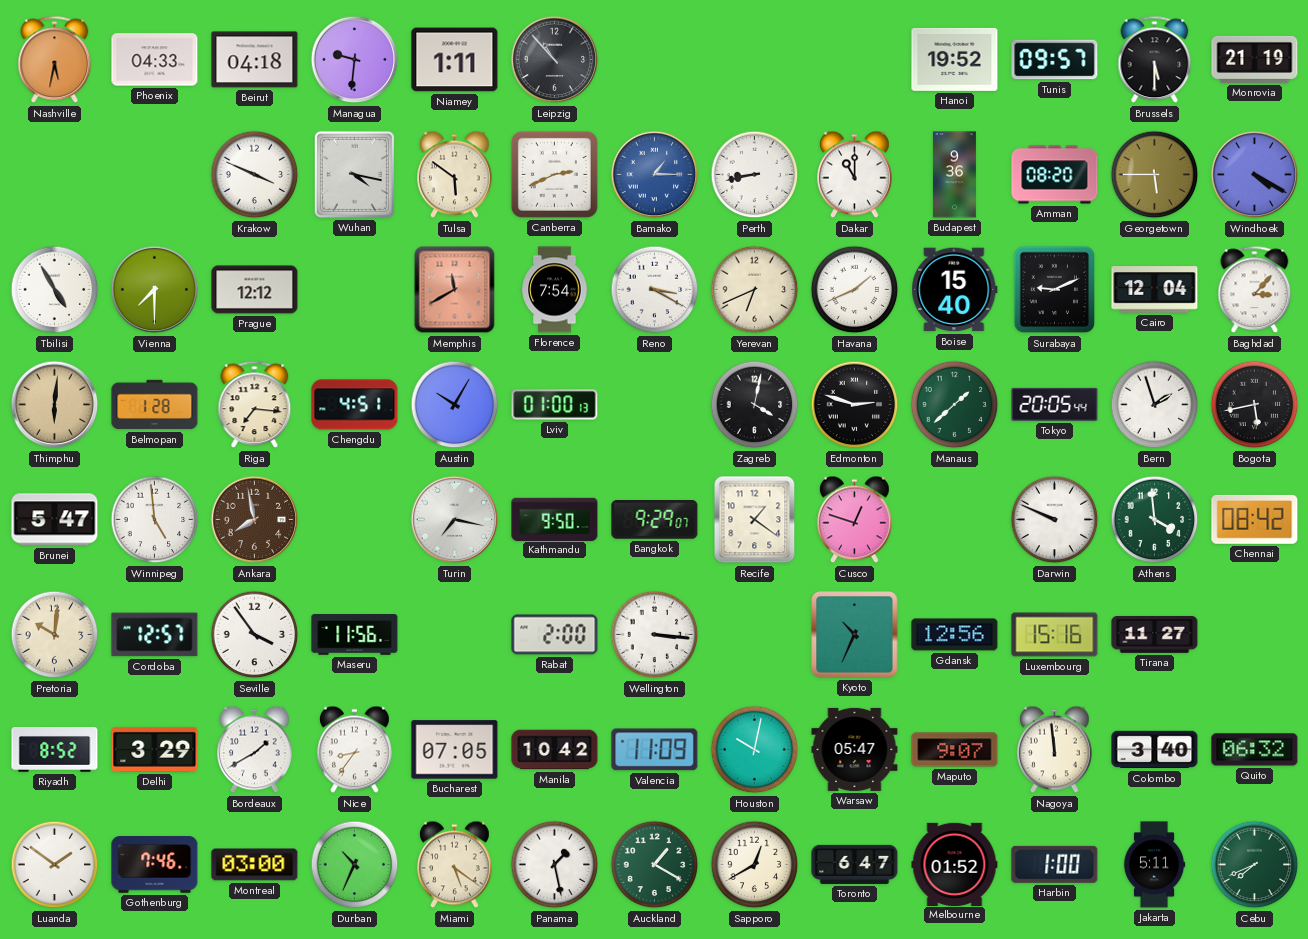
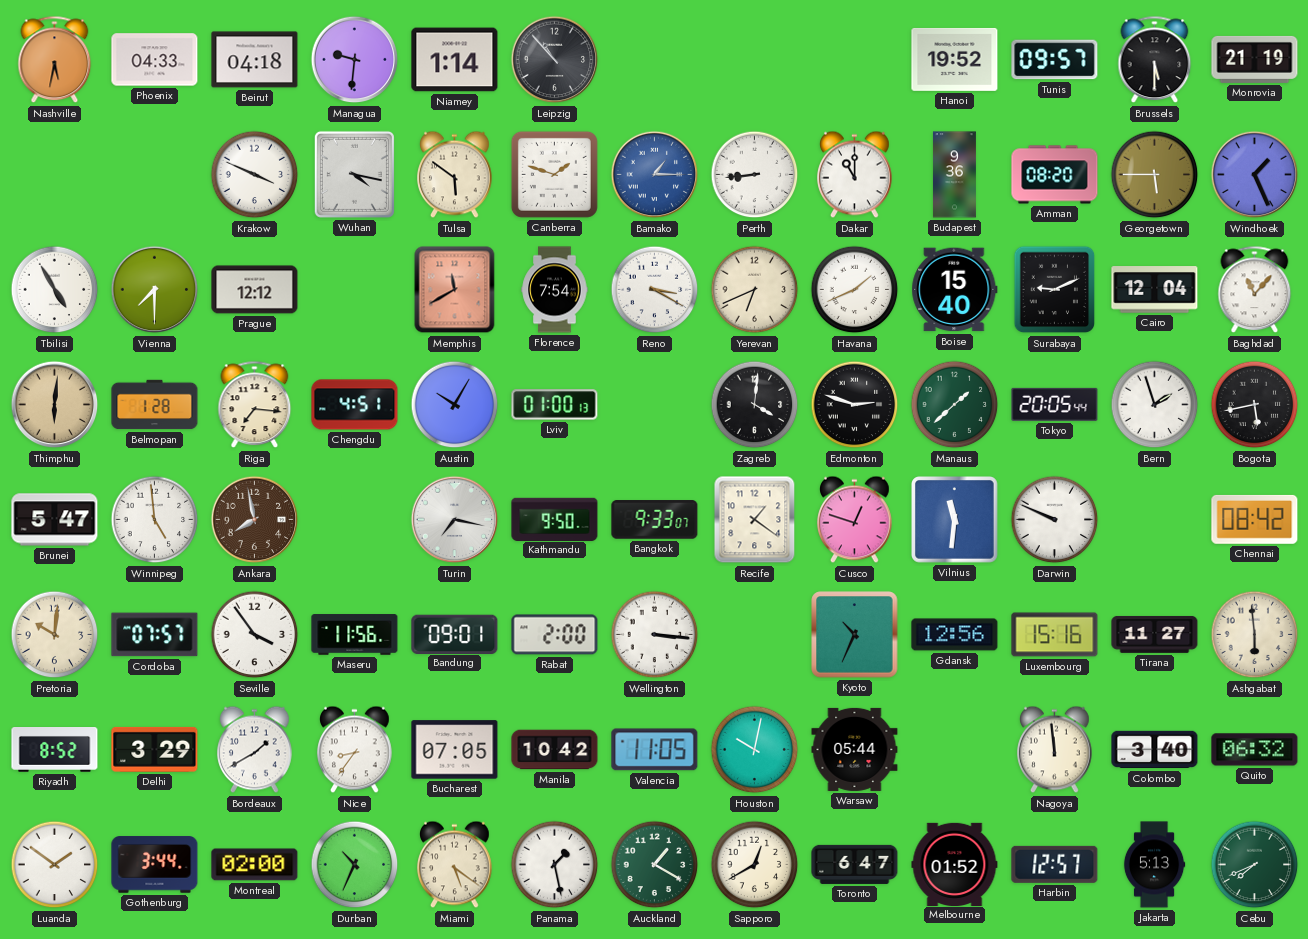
Niamey: 1:11 -> 1:14 (455, 60)
Canberra: 2:41 -> 1:48 (554, 174)
Perth: 8:43 -> 8:44 (755, 175)
Windhoek: 4:20 -> 1:26 (1255, 175)
Baghdad: 3:07 -> 11:07 (1255, 290)
Zagreb: 4:02 -> 4:01 (755, 405)
Bangkok: 9:29 -> 9:33 (655, 520)
Vilnius: none -> 11:31 (955, 520)
Athens: 3:59 -> none (1155, 520)
Cordoba: 12:57 -> 07:57 (155, 635)
Bandung: none -> 09:01 (455, 634)
Ashgabat: none -> 5:59 (1255, 635)
Valencia: 11:09 -> 11:05 (655, 750)
Warsaw: 05:47 -> 05:44 (855, 749)
Maputo: 9:07 -> none (955, 750)
Gothenburg: 7:46 -> 3:44 (155, 865)
Montreal: 03:00 -> 02:00 (255, 865)
Harbin: 1:00 -> 12:57 (1055, 864)
Jakarta: 5:11 -> 5:13 (1154, 865)
